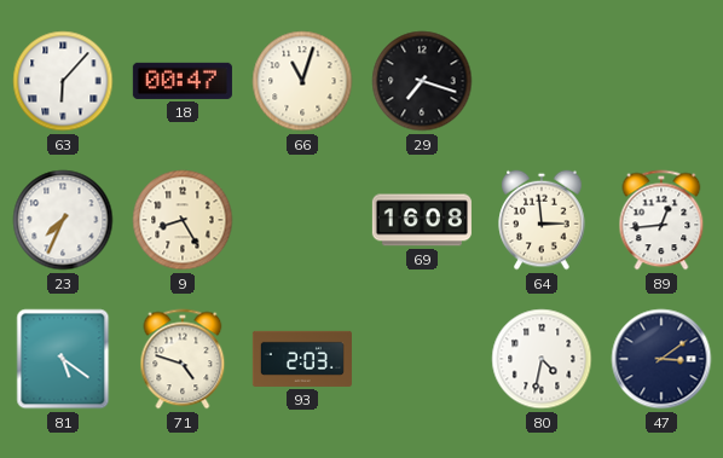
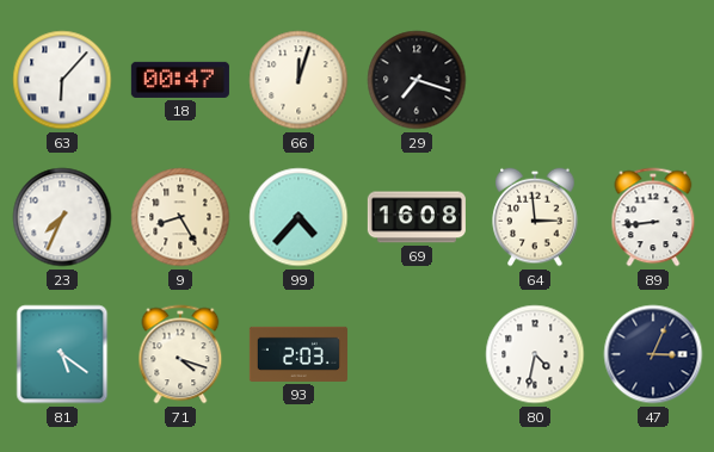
66: 11:03 -> 12:03 (298, 80)
99: none -> 4:37 (298, 217)
89: 12:44 -> 8:44 (653, 217)
71: 4:48 -> 4:18 (180, 354)
47: 3:09 -> 3:04 (653, 354)
